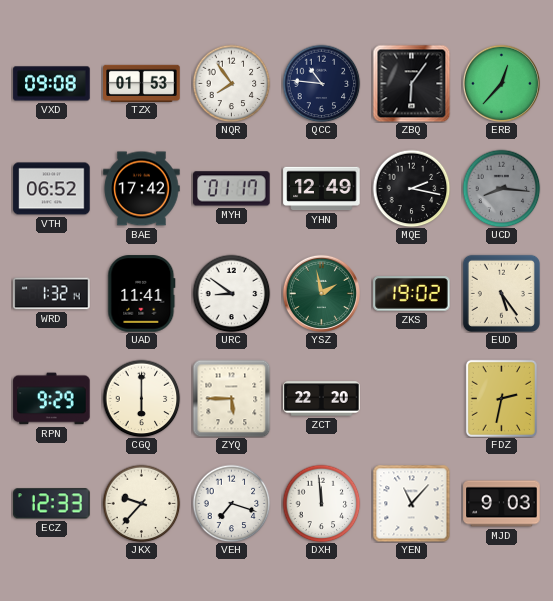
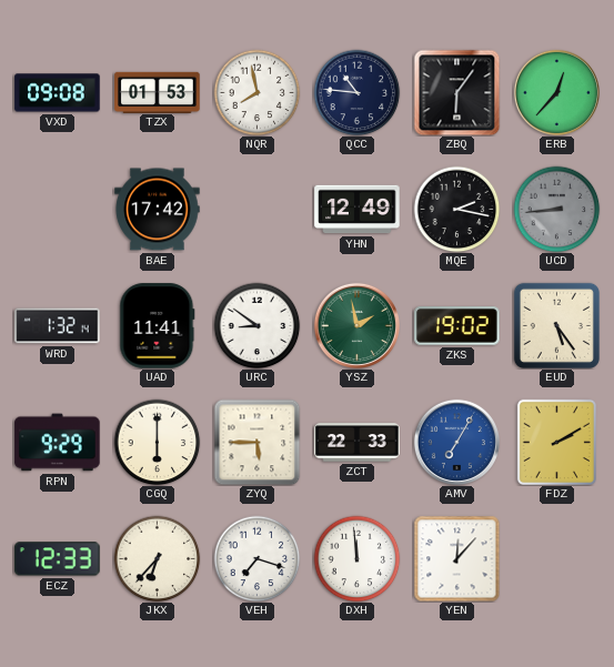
NQR: 7:54 -> 7:58 (256, 92)
VTH: 06:52 -> none (52, 189)
MYH: 01:17 -> none (232, 189)
UCD: 8:16 -> 8:44 (556, 209)
ZCT: 22:20 -> 22:33 (358, 443)
AMV: none -> 7:05 (456, 442)
FDZ: 2:32 -> 2:10 (556, 442)
JKX: 9:37 -> 6:37 (157, 558)
YEN: 11:07 -> 12:07 (456, 558)
MJD: 9:03 -> none (502, 504)
